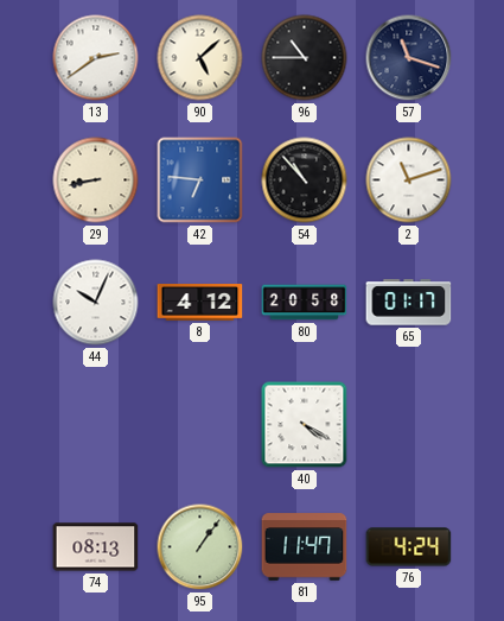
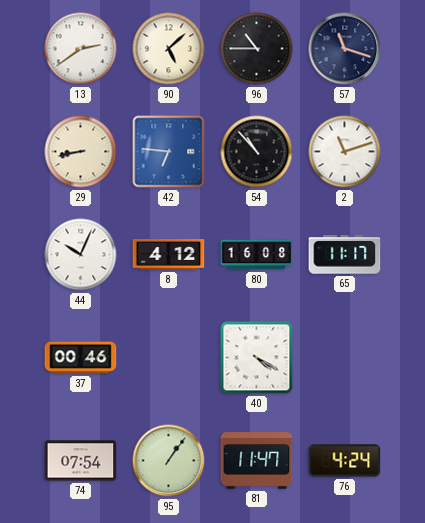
80: 20:58 -> 16:08 (257, 255)
65: 01:17 -> 11:17 (345, 255)
37: none -> 00:46 (81, 358)
74: 08:13 -> 07:54 (81, 461)
